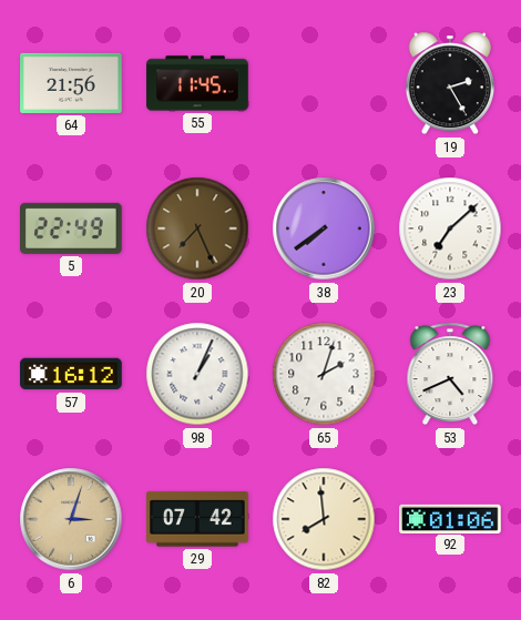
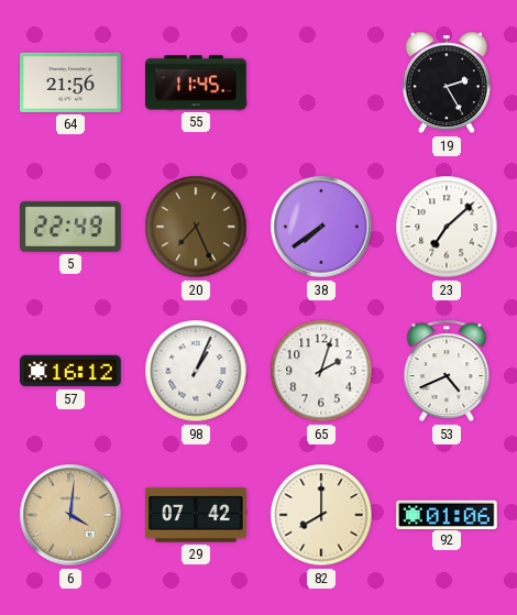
6: 3:03 -> 4:01 (70, 515)
82: 7:59 -> 8:00 (321, 515)
